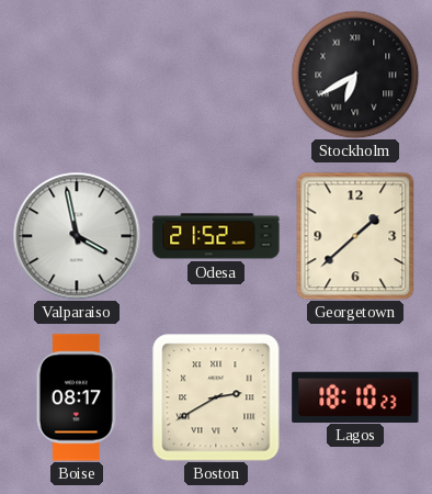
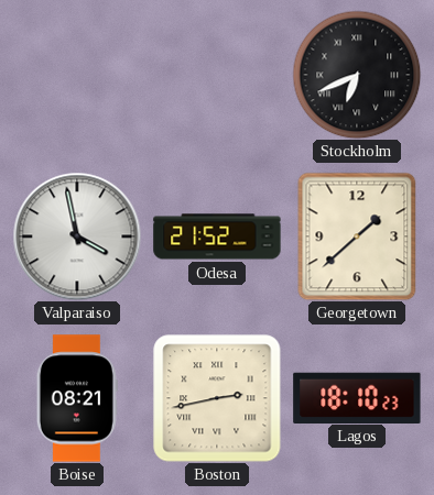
Stockholm: 6:40 -> 6:41 (357, 75)
Boise: 08:17 -> 08:21 (77, 398)
Boston: 2:40 -> 2:43 (217, 398)
